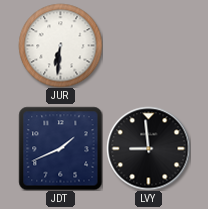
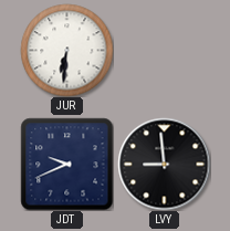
JDT: 1:41 -> 9:41 (66, 164)
